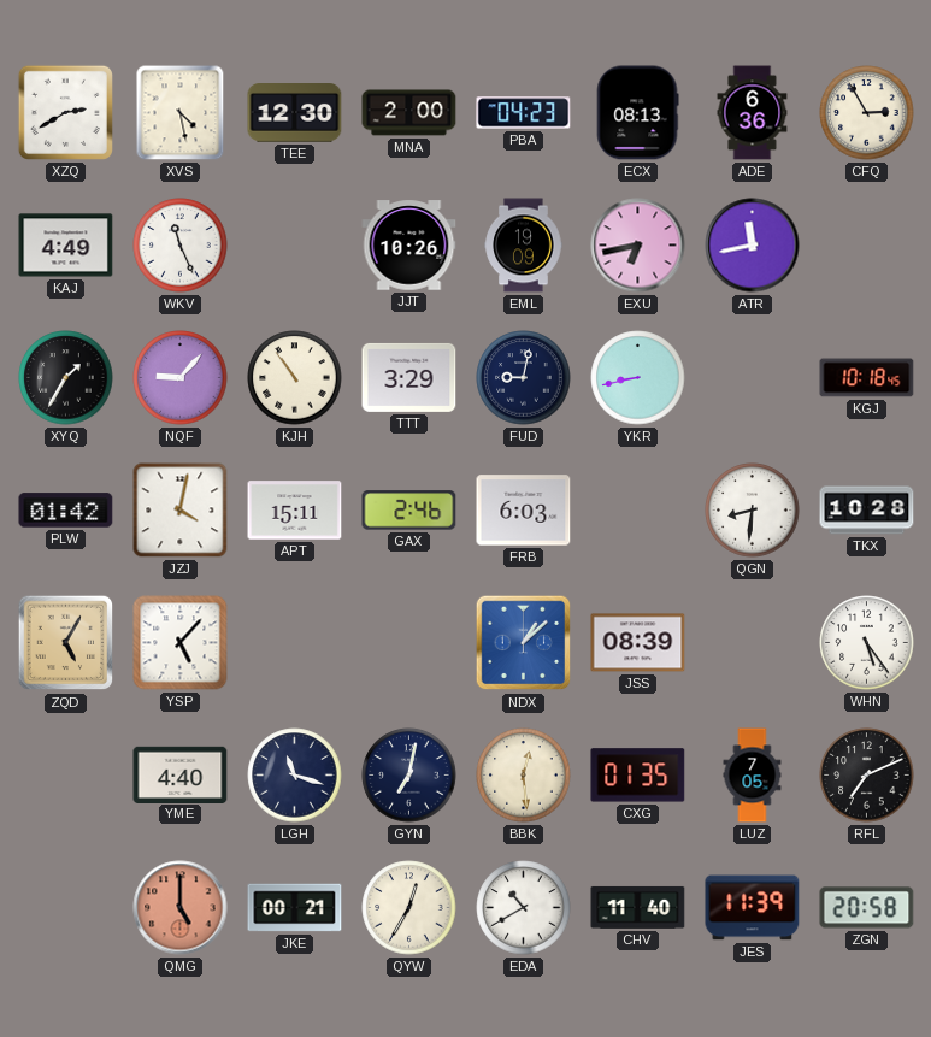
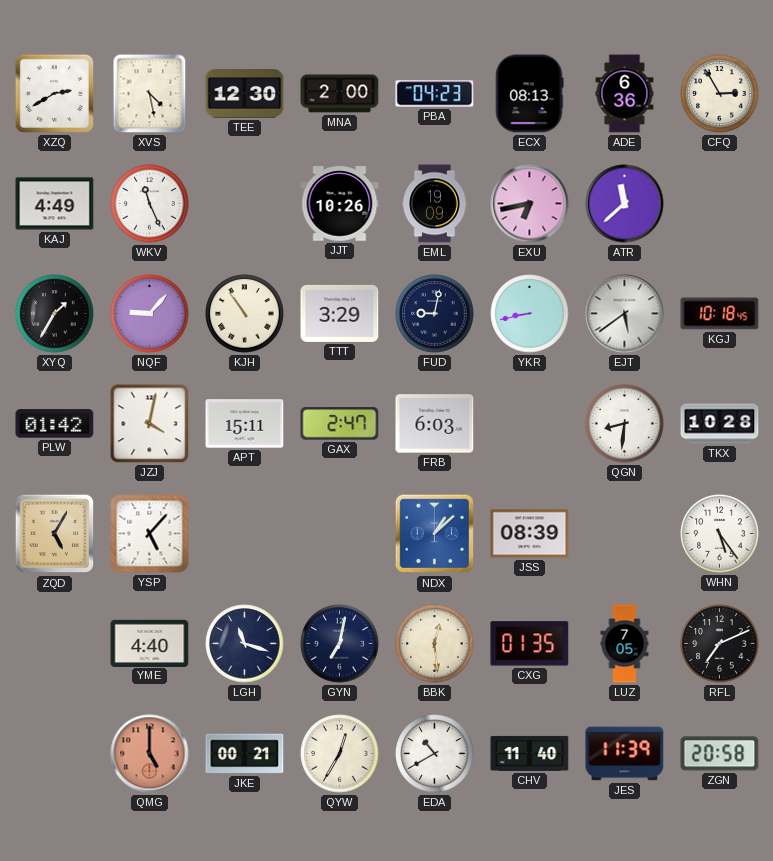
ATR: 11:43 -> 11:38 (625, 204)
EJT: none -> 5:39 (625, 314)
GAX: 2:46 -> 2:47 (340, 424)
